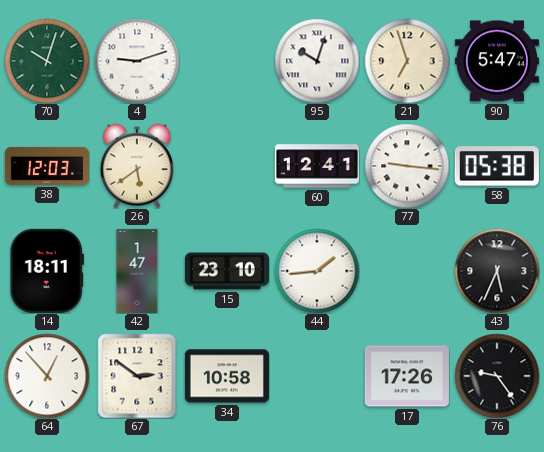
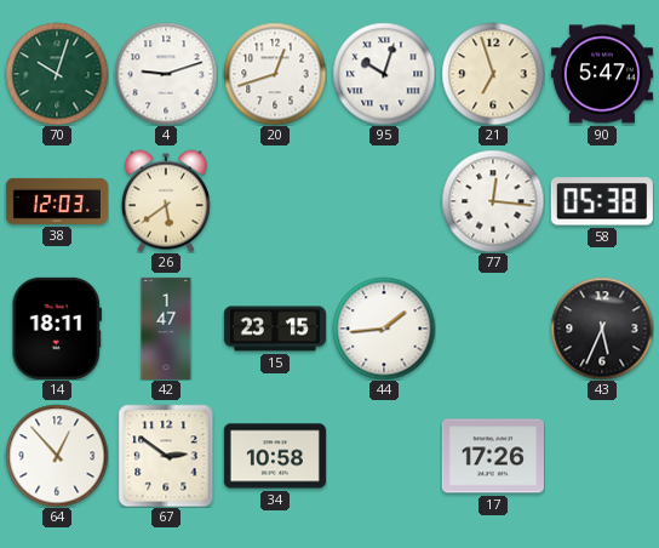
20: none -> 12:42 (275, 74)
60: 12:41 -> none (317, 166)
77: 9:16 -> 12:16 (493, 201)
15: 23:10 -> 23:15 (275, 329)
76: 9:24 -> none (497, 376)
